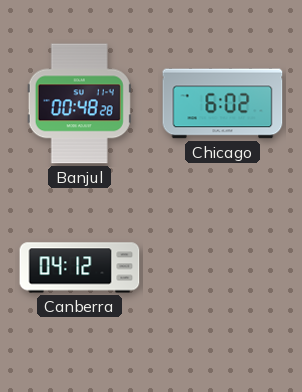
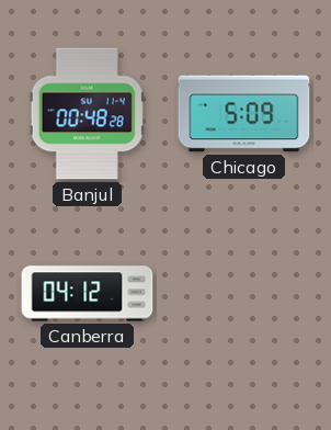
Chicago: 6:02 -> 5:09 (244, 114)
